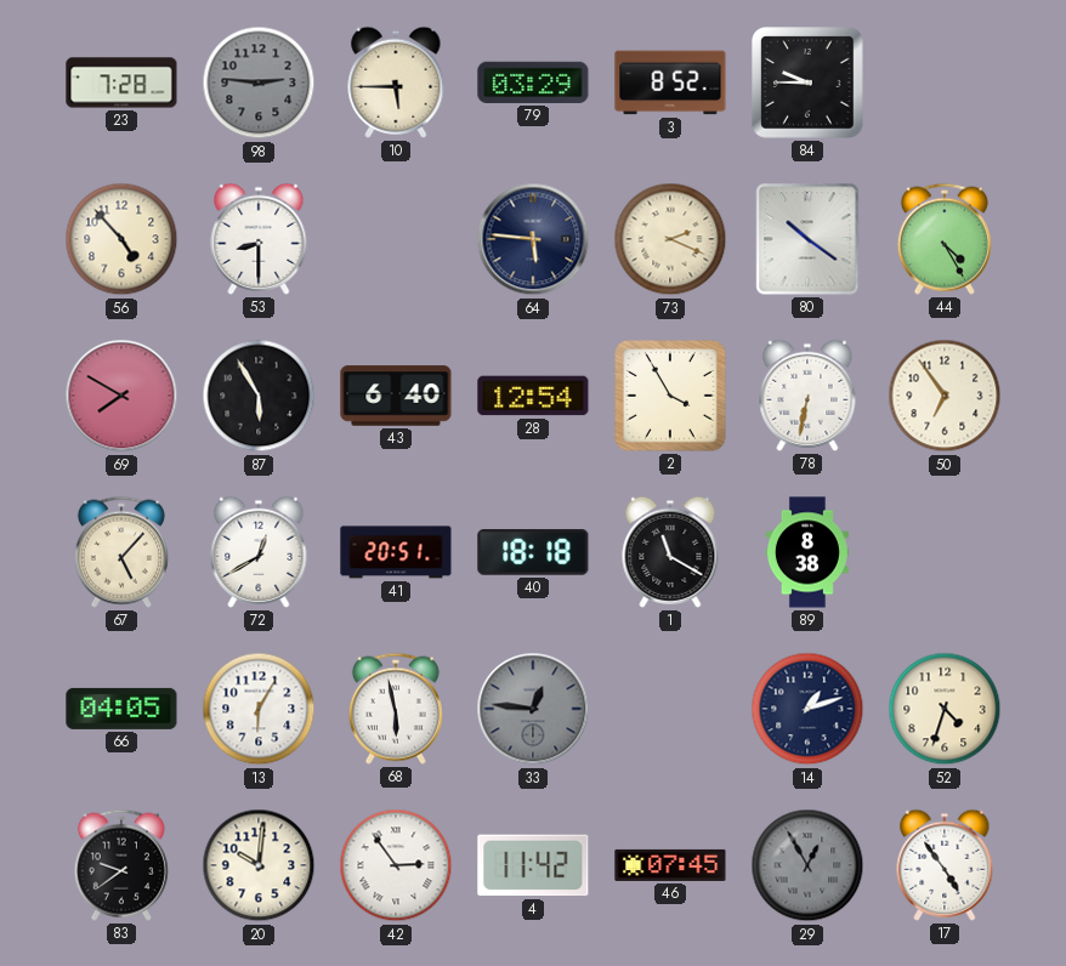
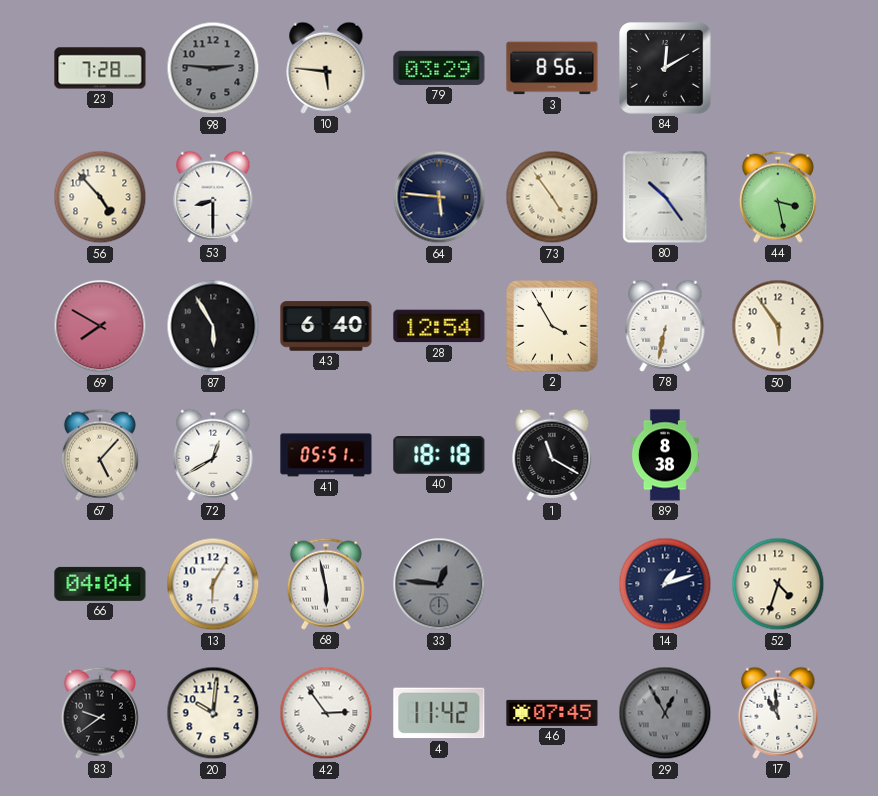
10: 5:45 -> 5:46 (326, 68)
3: 8:52 -> 8:56 (552, 68)
84: 9:45 -> 12:10 (665, 68)
73: 2:19 -> 4:54 (552, 197)
80: 10:21 -> 10:24 (665, 197)
44: 4:25 -> 3:28 (778, 197)
50: 6:54 -> 5:54 (778, 326)
41: 20:51 -> 05:51 (326, 455)
66: 04:05 -> 04:04 (100, 584)
17: 4:54 -> 10:59 (778, 713)
